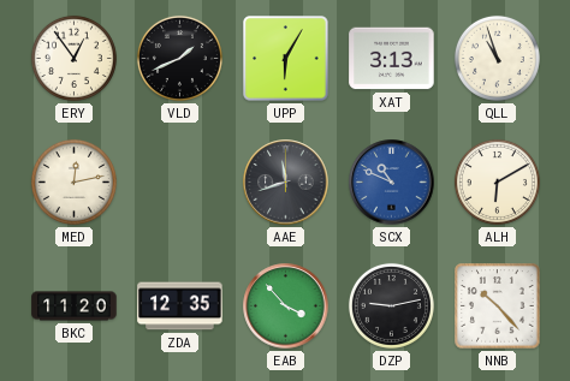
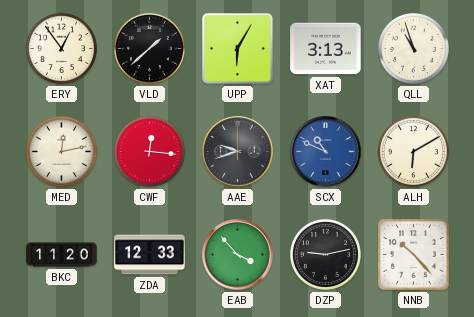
VLD: 1:41 -> 1:38 (149, 48)
CWF: none -> 12:16 (149, 151)
AAE: 11:42 -> 9:42 (238, 152)
ZDA: 12:35 -> 12:33 (150, 255)
